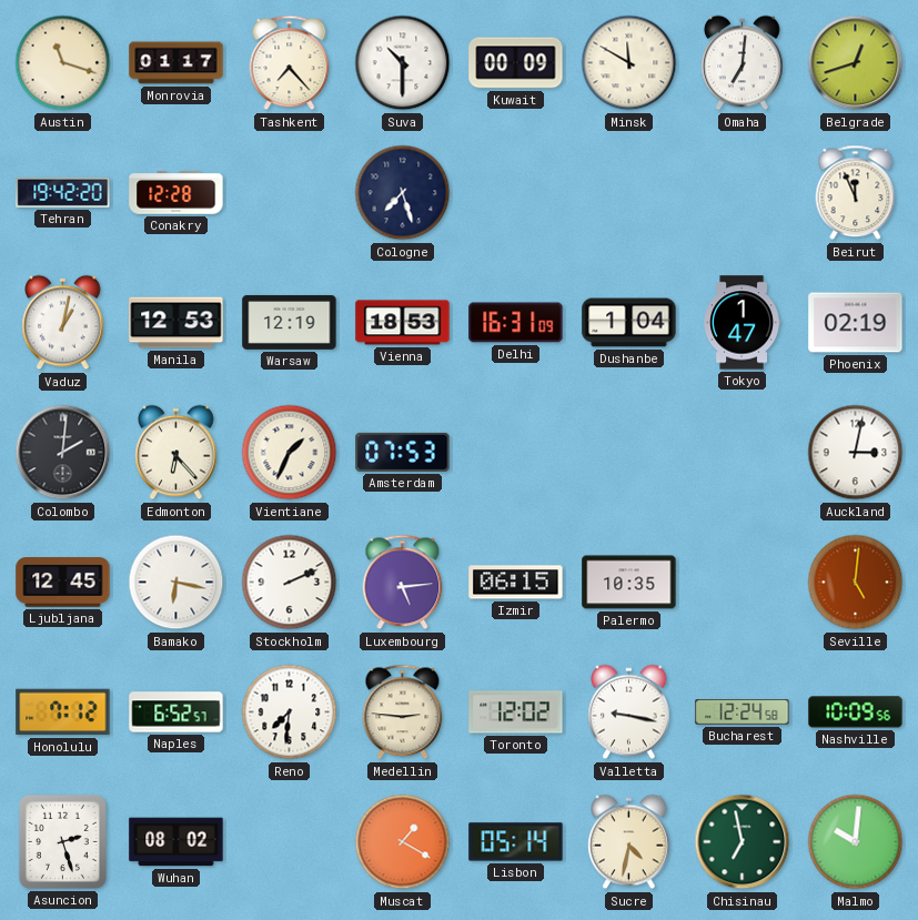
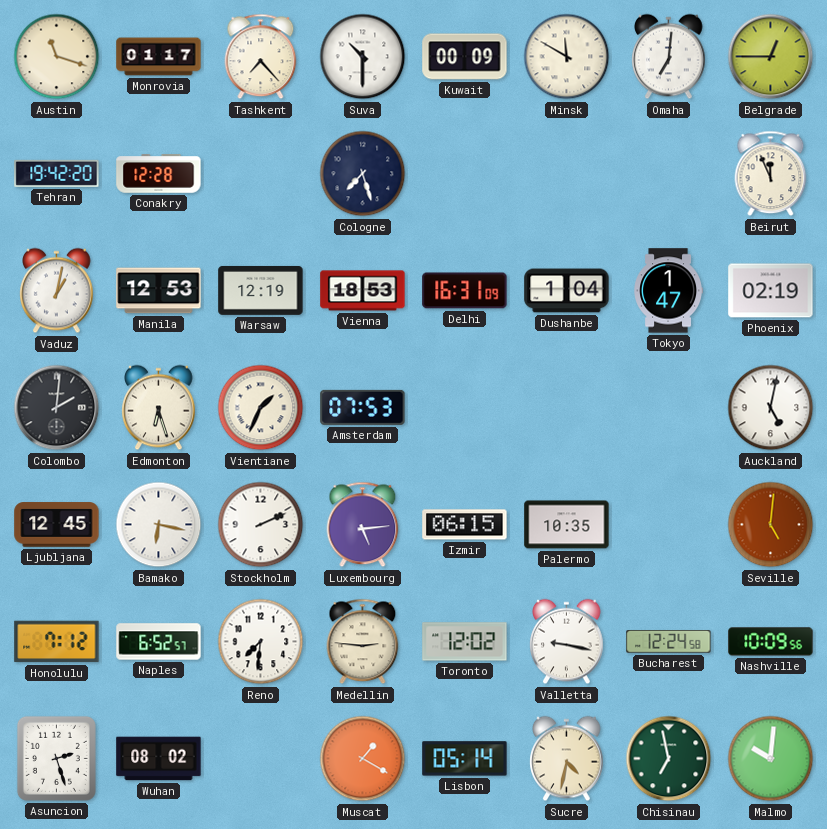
Belgrade: 12:42 -> 12:45 (771, 57)
Edmonton: 6:23 -> 6:27 (159, 408)
Auckland: 3:02 -> 5:02 (771, 408)
